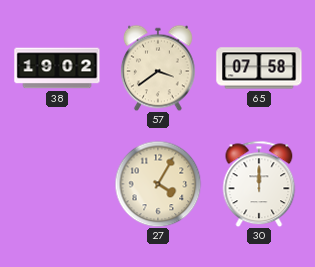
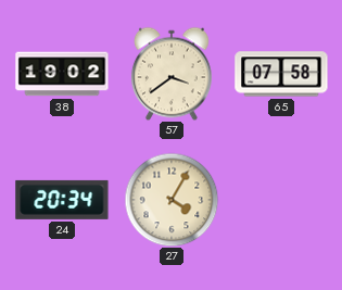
24: none -> 20:34 (62, 200)
30: 12:00 -> none (259, 184)
